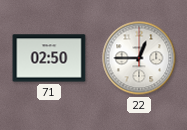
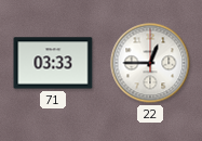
71: 02:50 -> 03:33 (53, 63)
